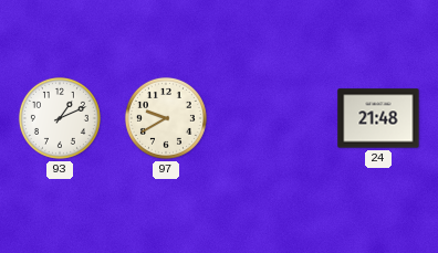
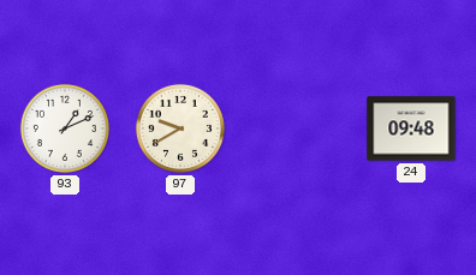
24: 21:48 -> 09:48 (411, 128)
